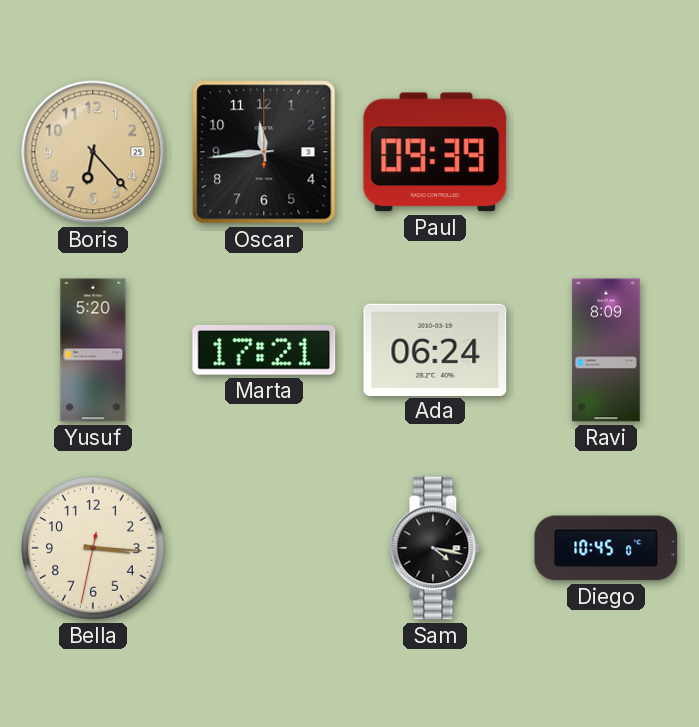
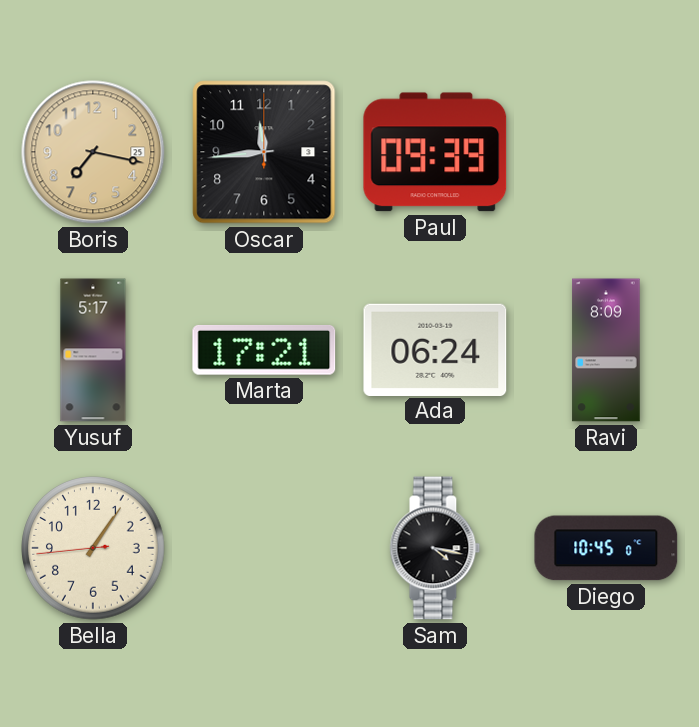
Boris: 6:23 -> 7:17 (93, 152)
Yusuf: 5:20 -> 5:17 (93, 350)
Bella: 3:15 -> 1:05 (93, 548)
